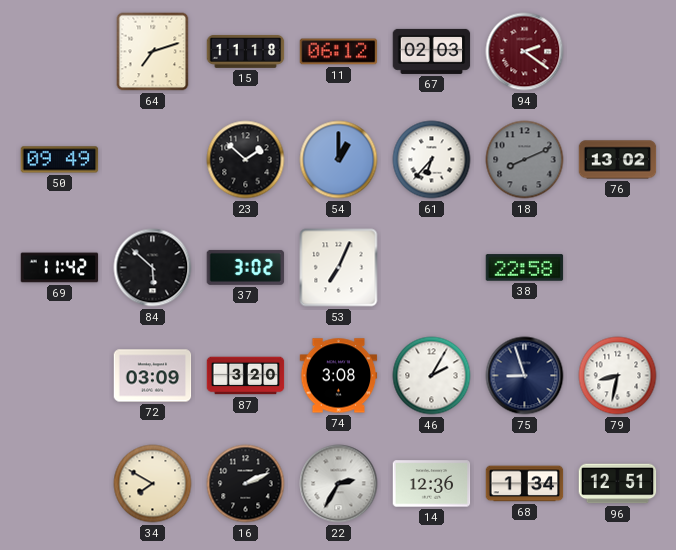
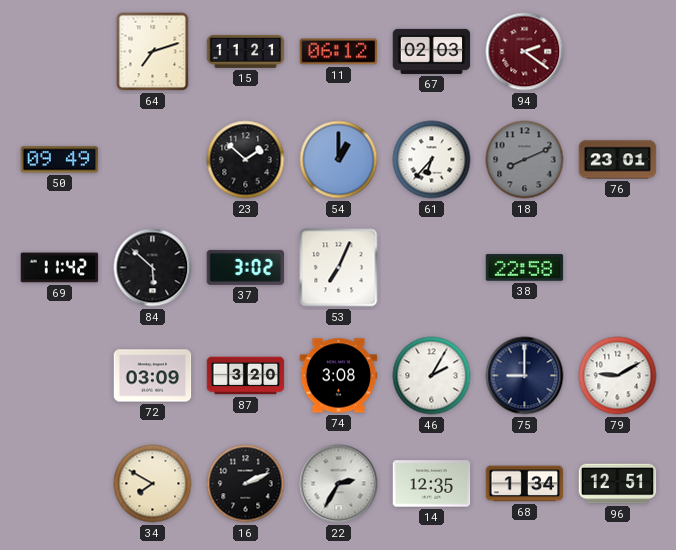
15: 11:18 -> 11:21 (246, 51)
76: 13:02 -> 23:01 (618, 160)
75: 8:57 -> 9:00 (525, 376)
79: 8:32 -> 9:10 (618, 376)
14: 12:36 -> 12:35 (432, 484)
